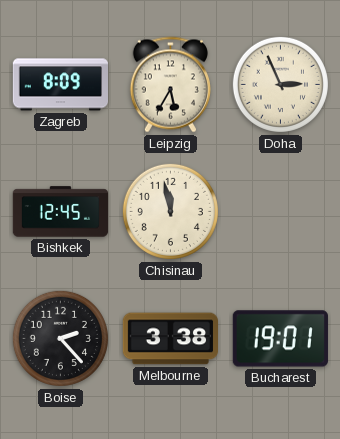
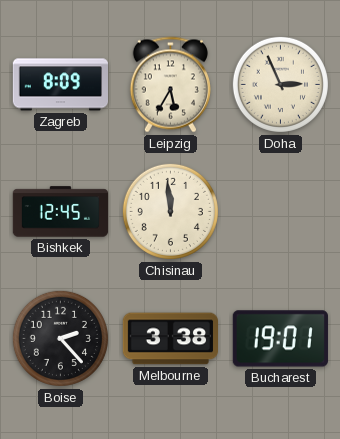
Chisinau: 11:58 -> 11:59 (170, 211)
